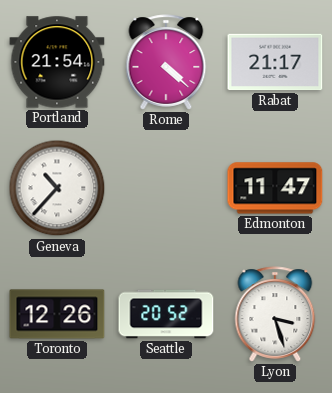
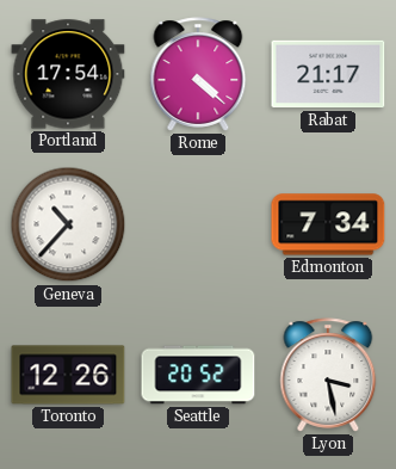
Portland: 21:54 -> 17:54 (68, 74)
Edmonton: 11:47 -> 7:34 (328, 224)
Lyon: 3:27 -> 3:28 (328, 375)
